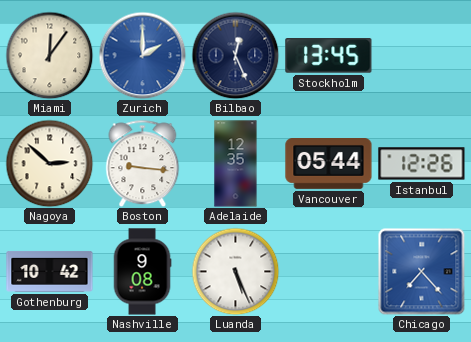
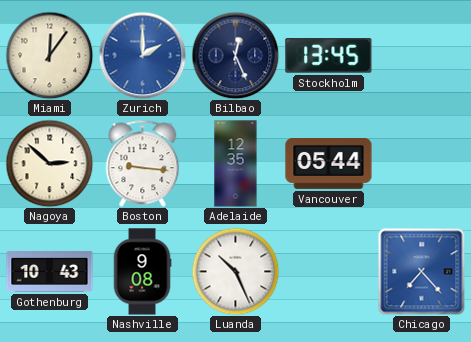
Istanbul: 12:26 -> none (422, 164)
Gothenburg: 10:42 -> 10:43 (50, 271)
Luanda: 5:26 -> 10:26 (235, 271)
